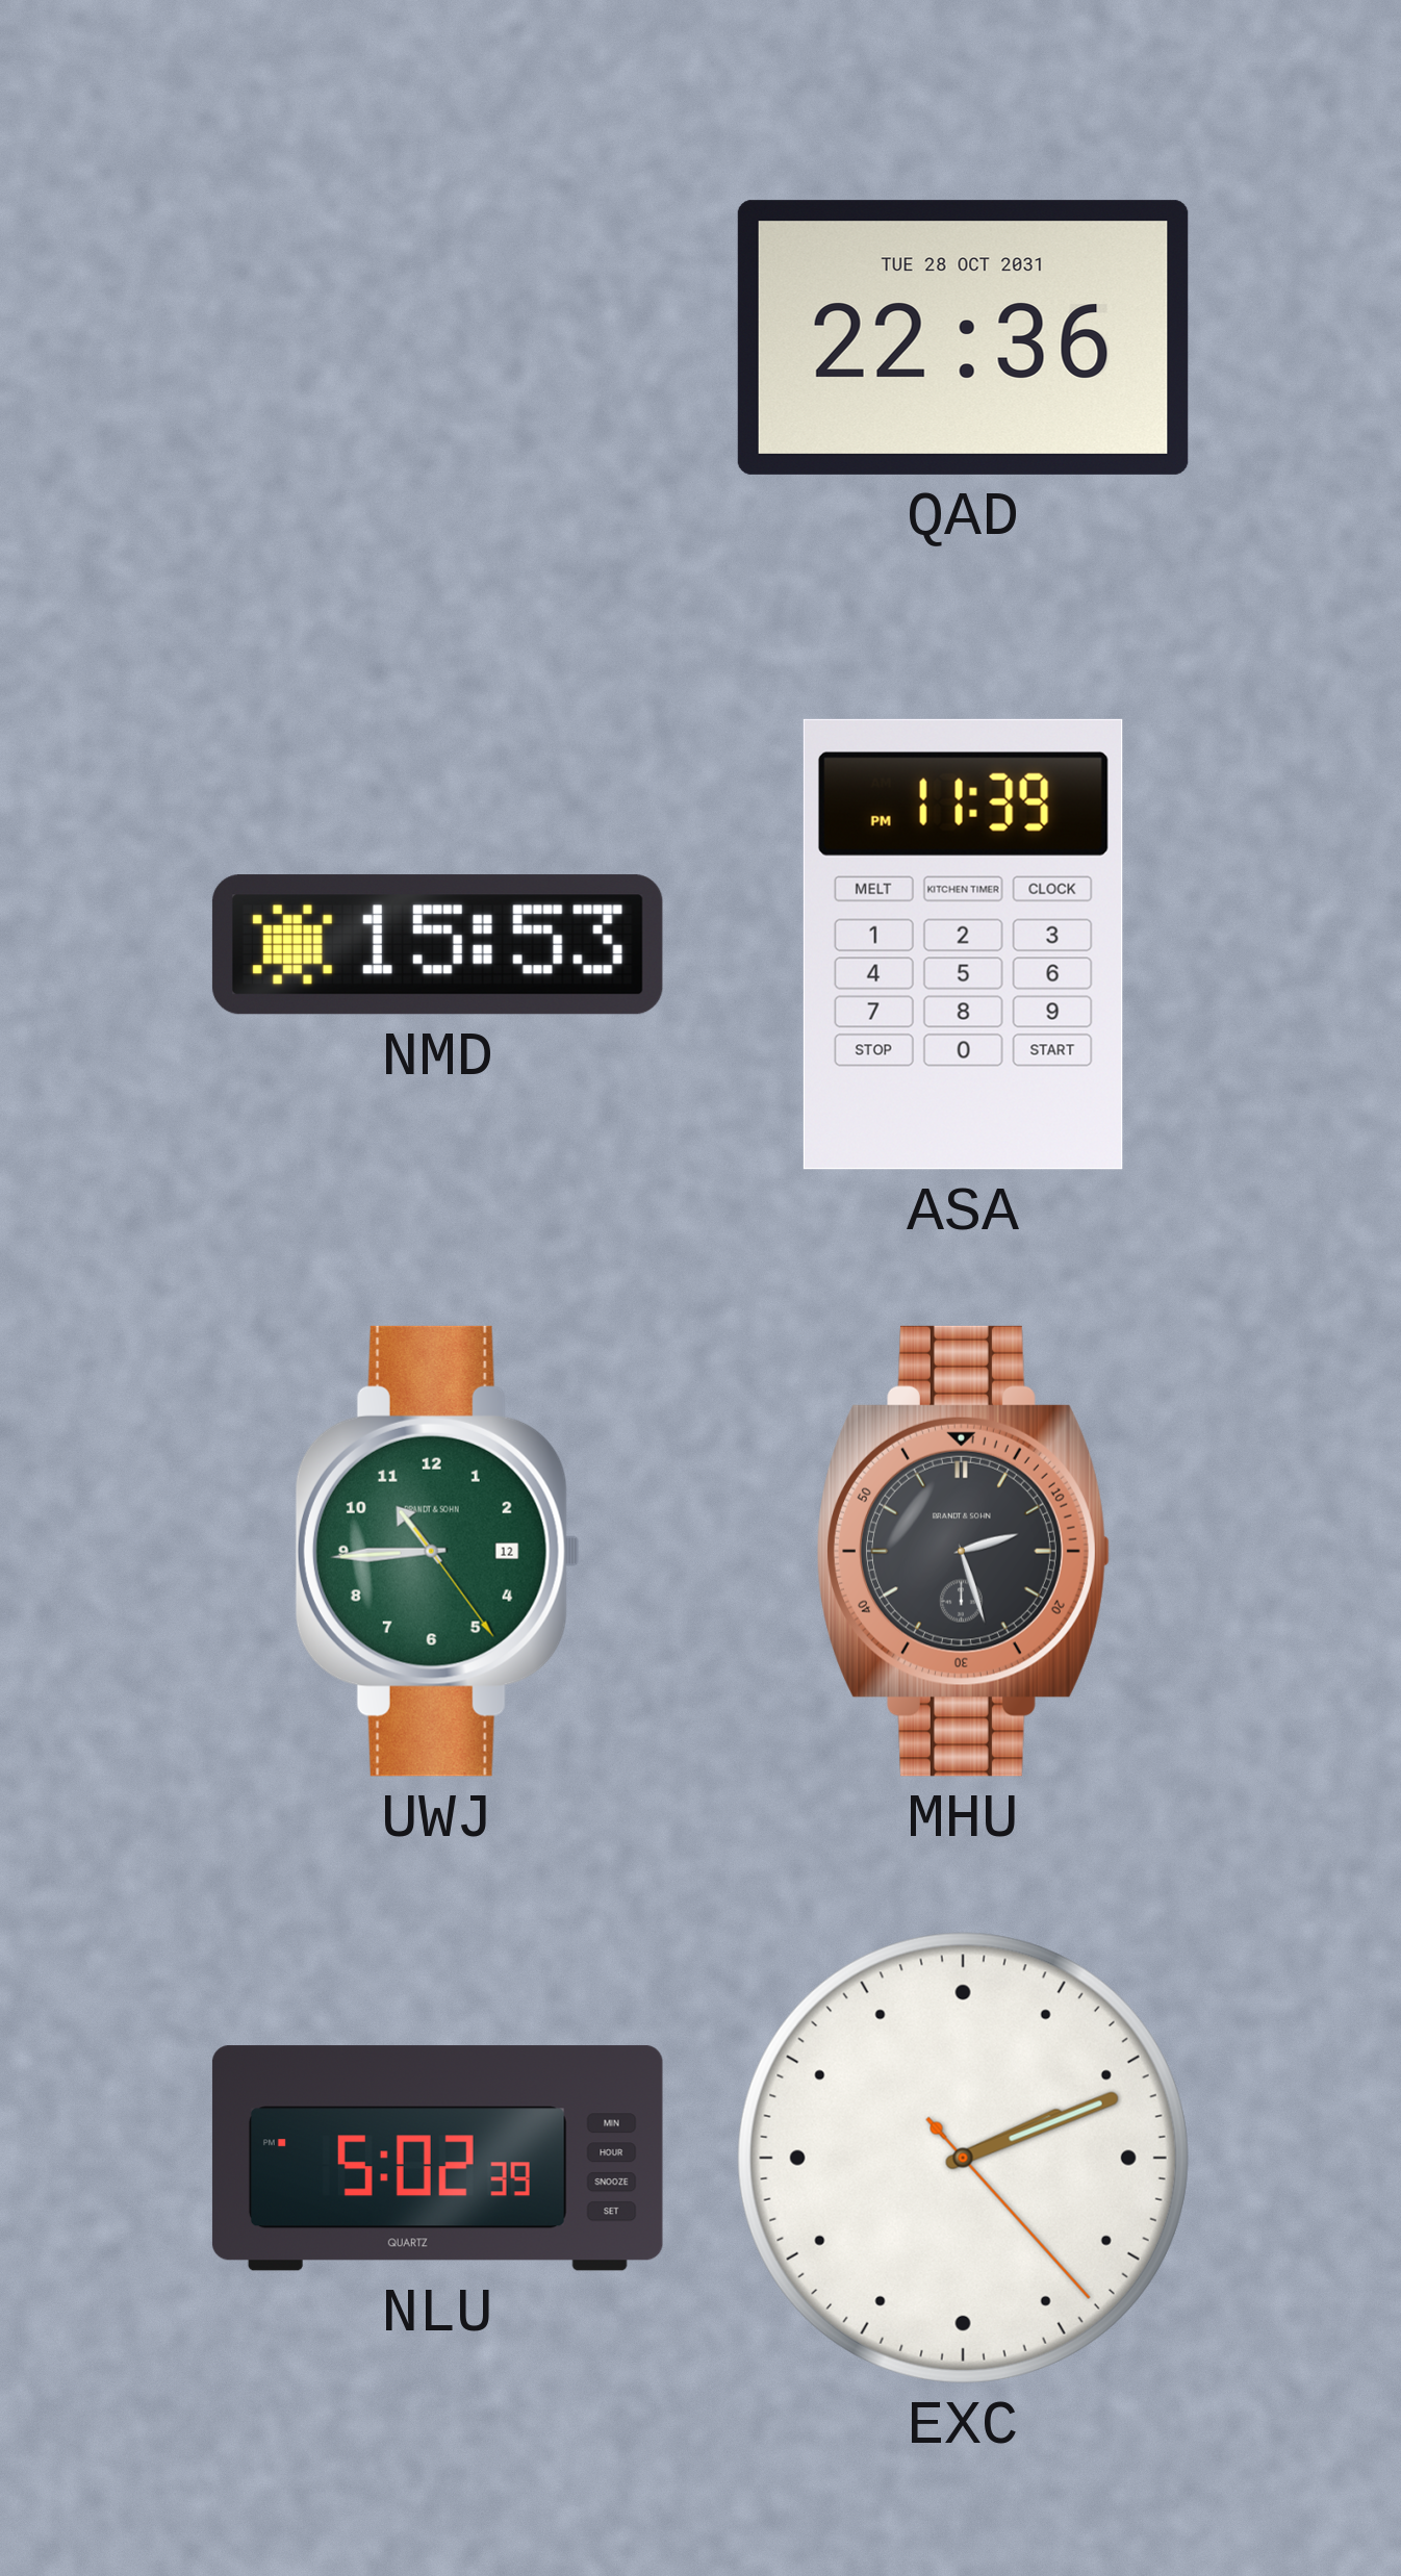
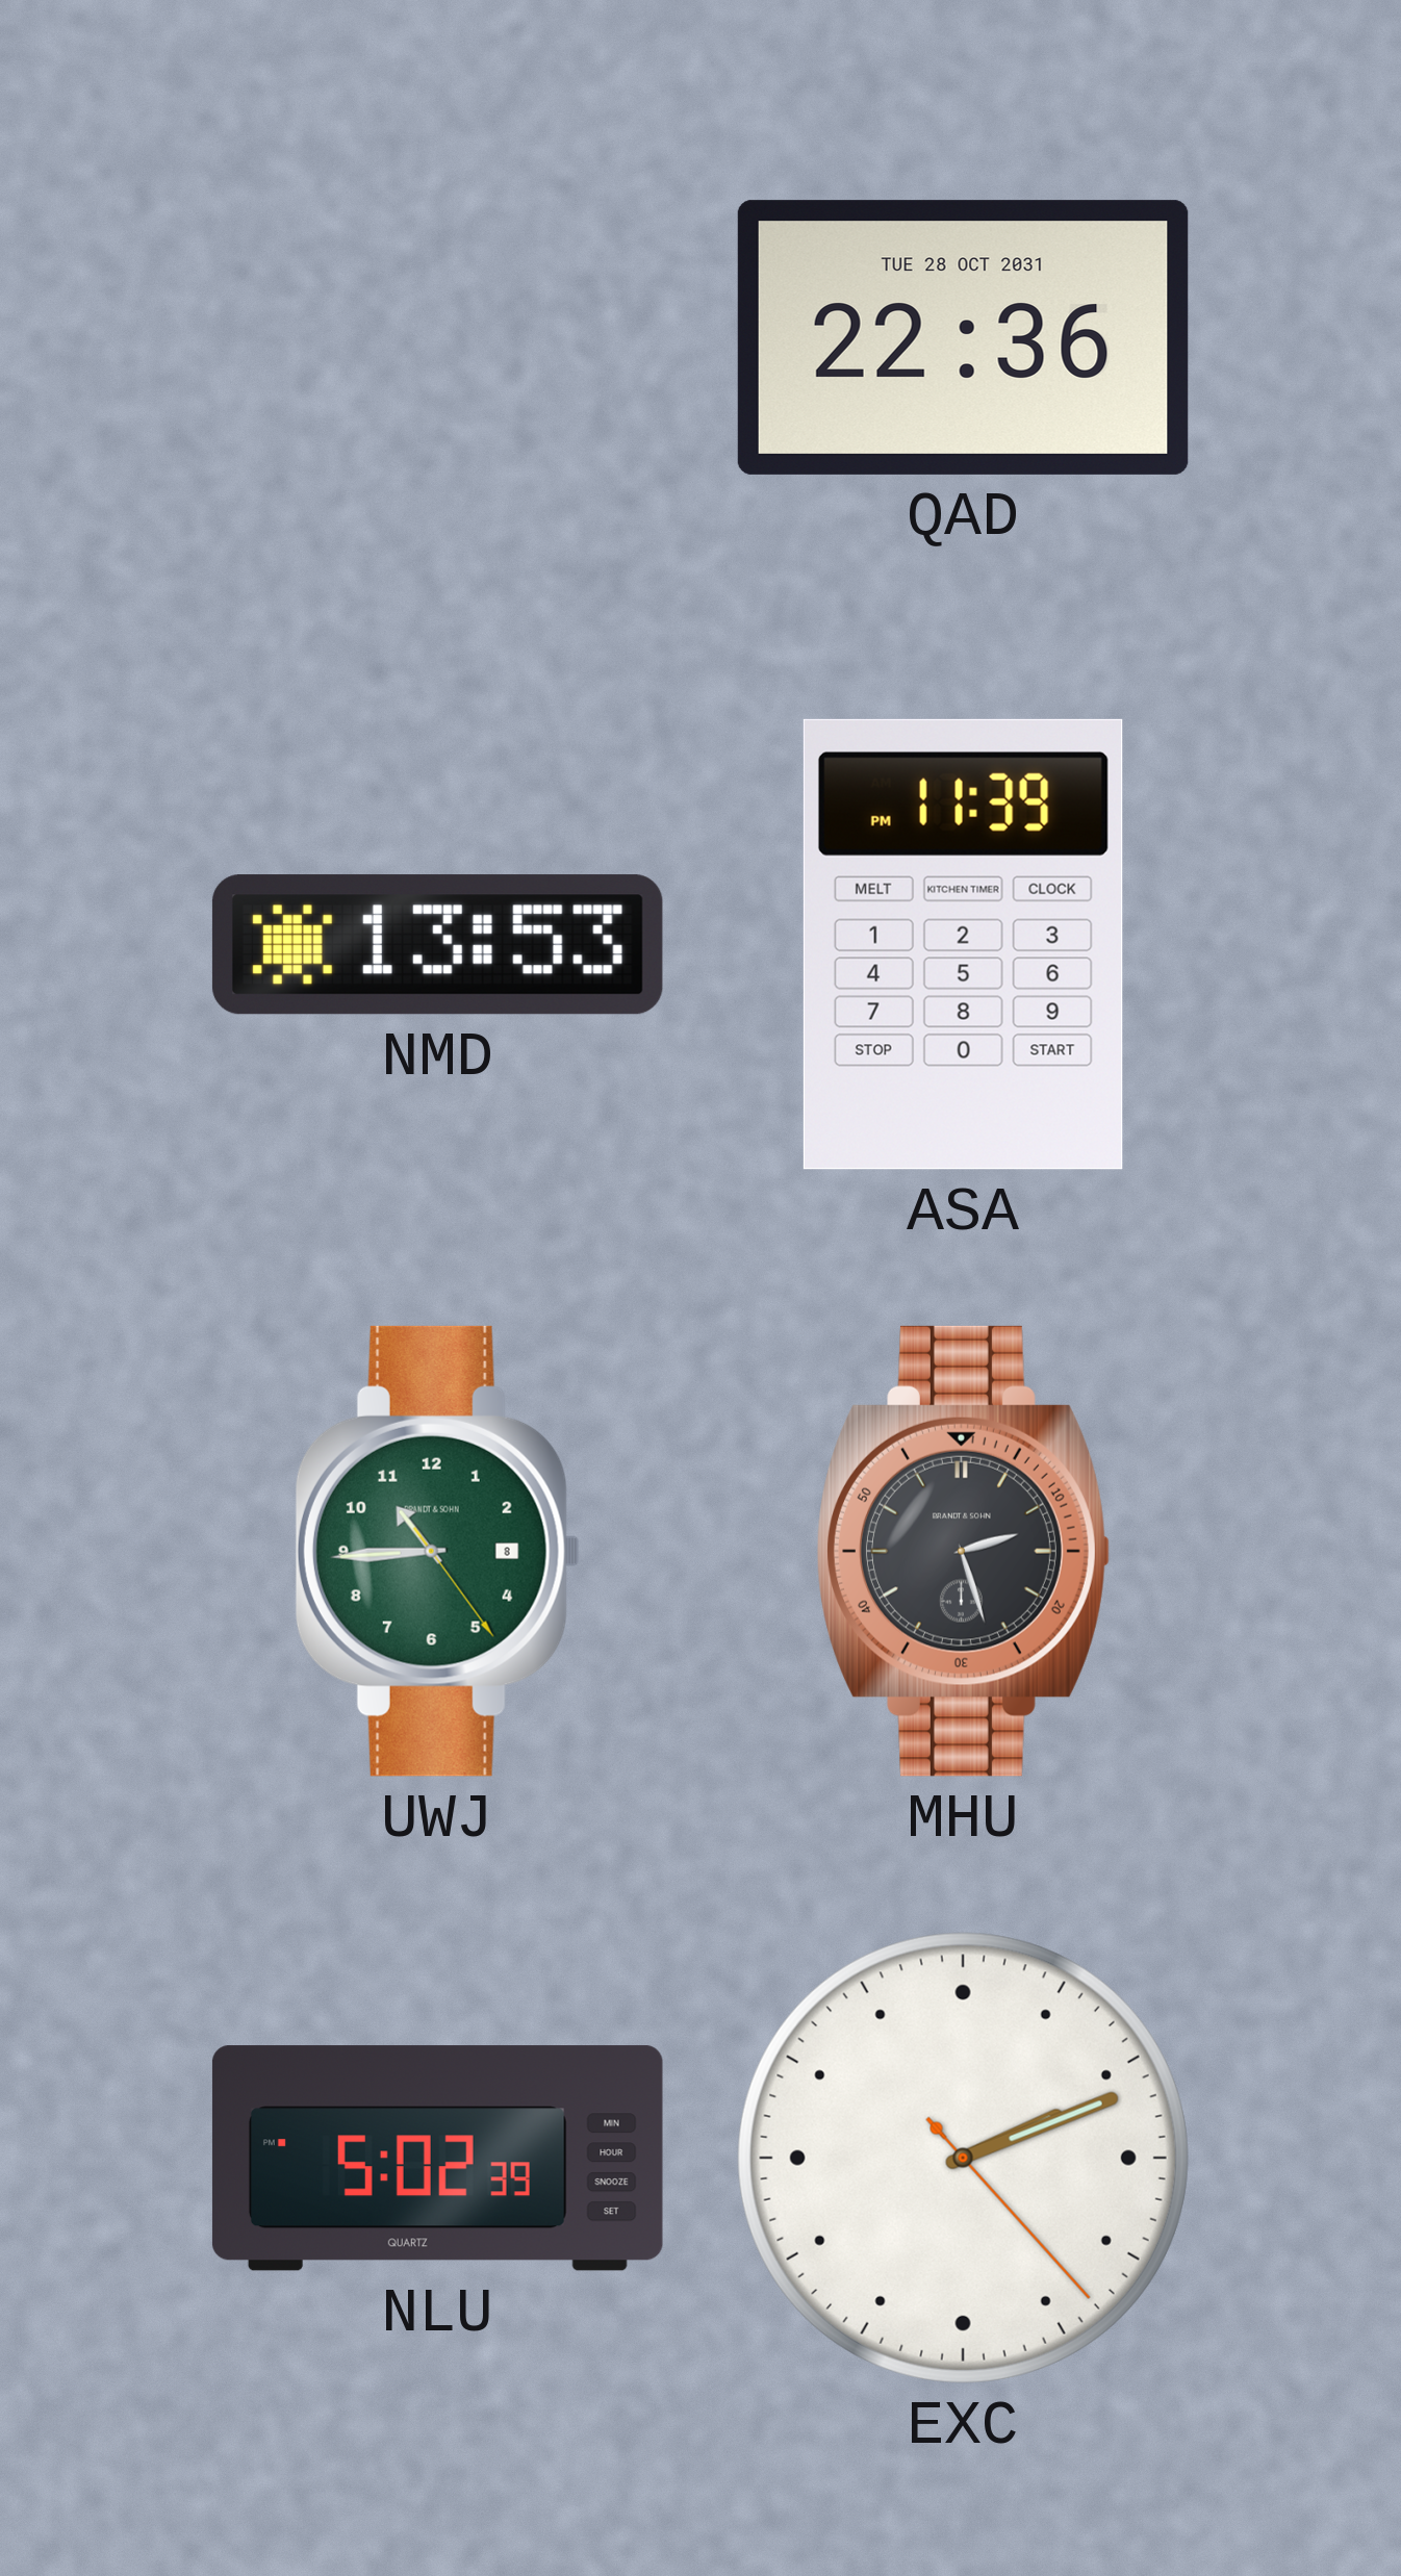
NMD: 15:53 -> 13:53 (437, 945)
UWJ date: 12 -> 8 (437, 1551)
